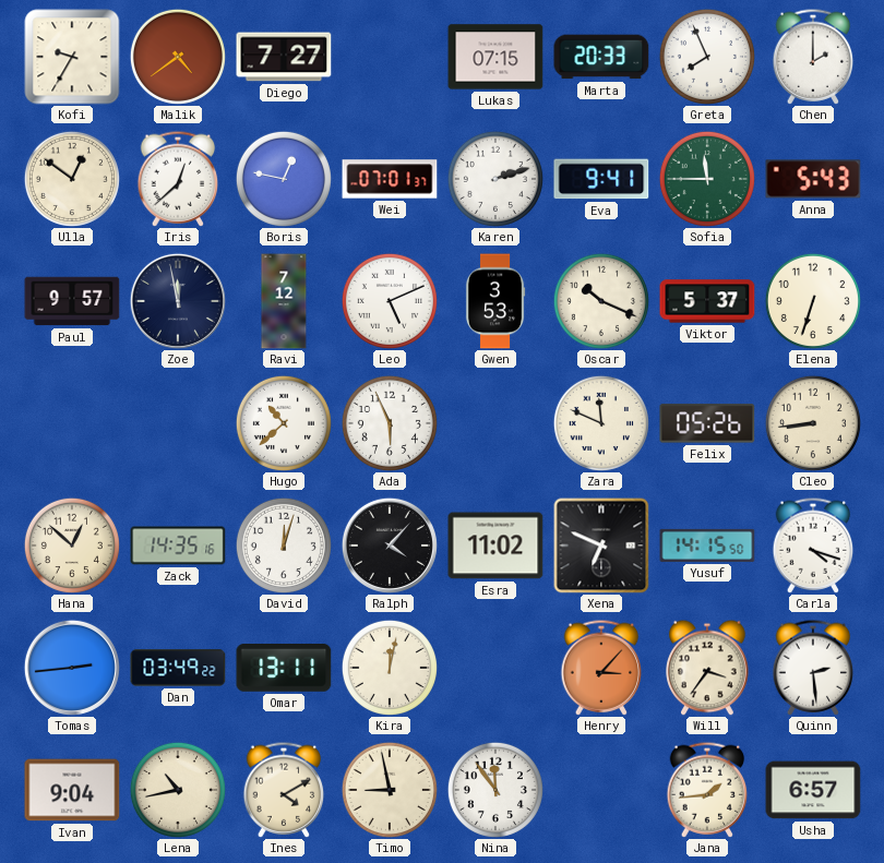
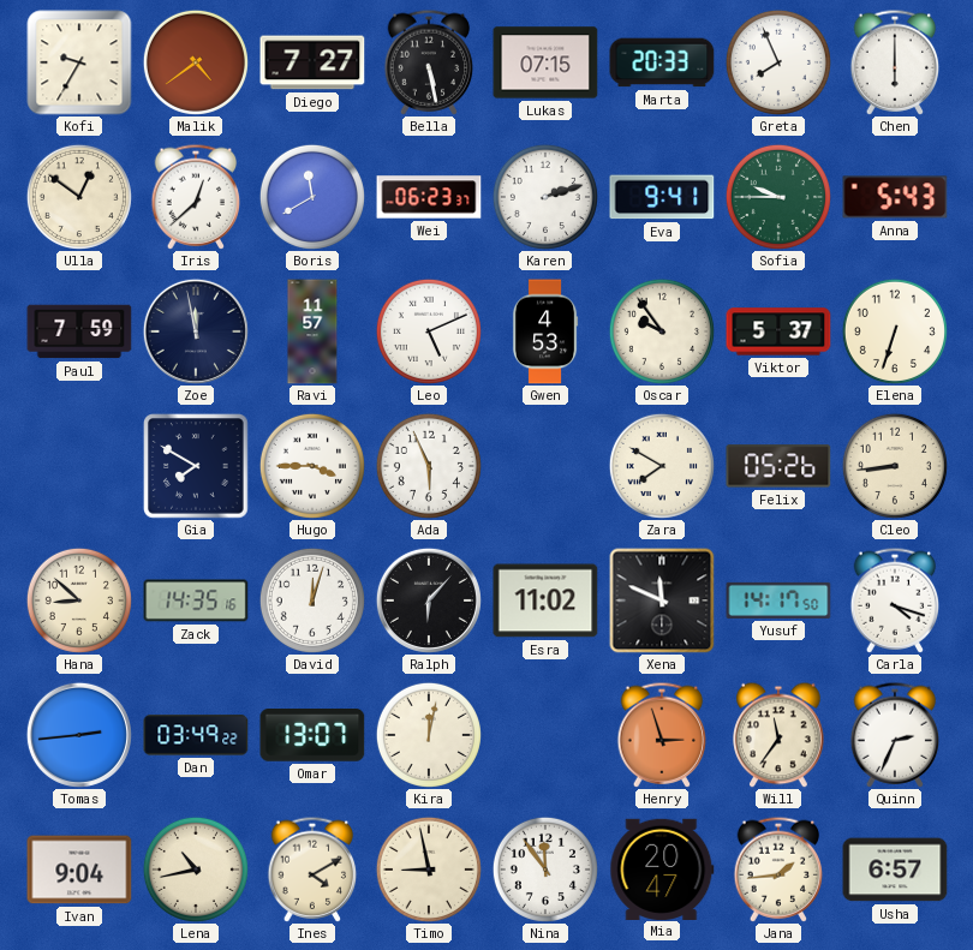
Bella: none -> 5:28 (429, 62)
Chen: 2:00 -> 6:00 (895, 62)
Boris: 12:47 -> 11:40 (312, 197)
Wei: 07:01 -> 06:23 (429, 197)
Sofia: 11:45 -> 9:45 (778, 197)
Paul: 9:57 -> 7:59 (79, 331)
Ravi: 7:12 -> 11:57 (312, 331)
Gwen: 3:53 -> 4:53 (545, 331)
Oscar: 10:19 -> 9:54 (662, 331)
Gia: none -> 7:50 (196, 466)
Hugo: 10:38 -> 3:45 (312, 466)
Zara: 11:49 -> 7:50 (662, 466)
Hana: 12:52 -> 8:52 (79, 601)
Ralph: 4:07 -> 6:07 (429, 601)
Xena: 6:49 -> 11:49 (662, 601)
Yusuf: 14:15 -> 14:17 (778, 601)
Omar: 13:11 -> 13:07 (312, 736)
Henry: 3:07 -> 2:57 (662, 735)
Will: 3:36 -> 11:36 (778, 735)
Quinn: 2:29 -> 2:34 (895, 735)
Mia: none -> 20:47 (662, 868)
